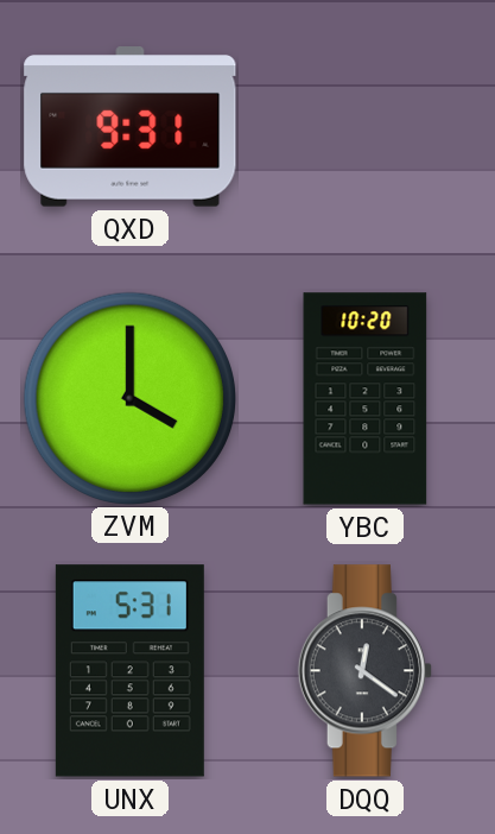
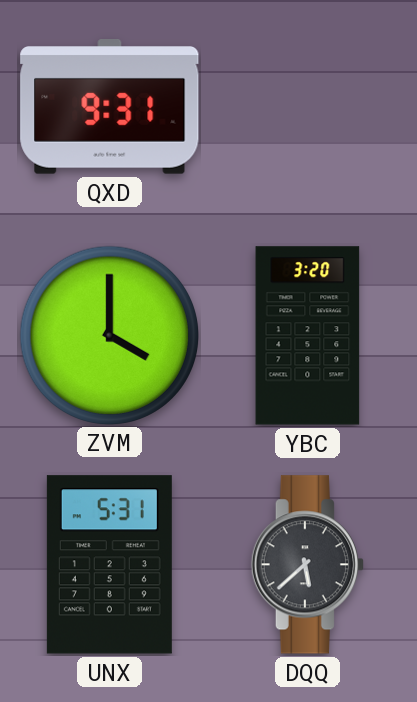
YBC: 10:20 -> 3:20 (308, 336)
DQQ: 12:21 -> 5:38 (307, 565)
